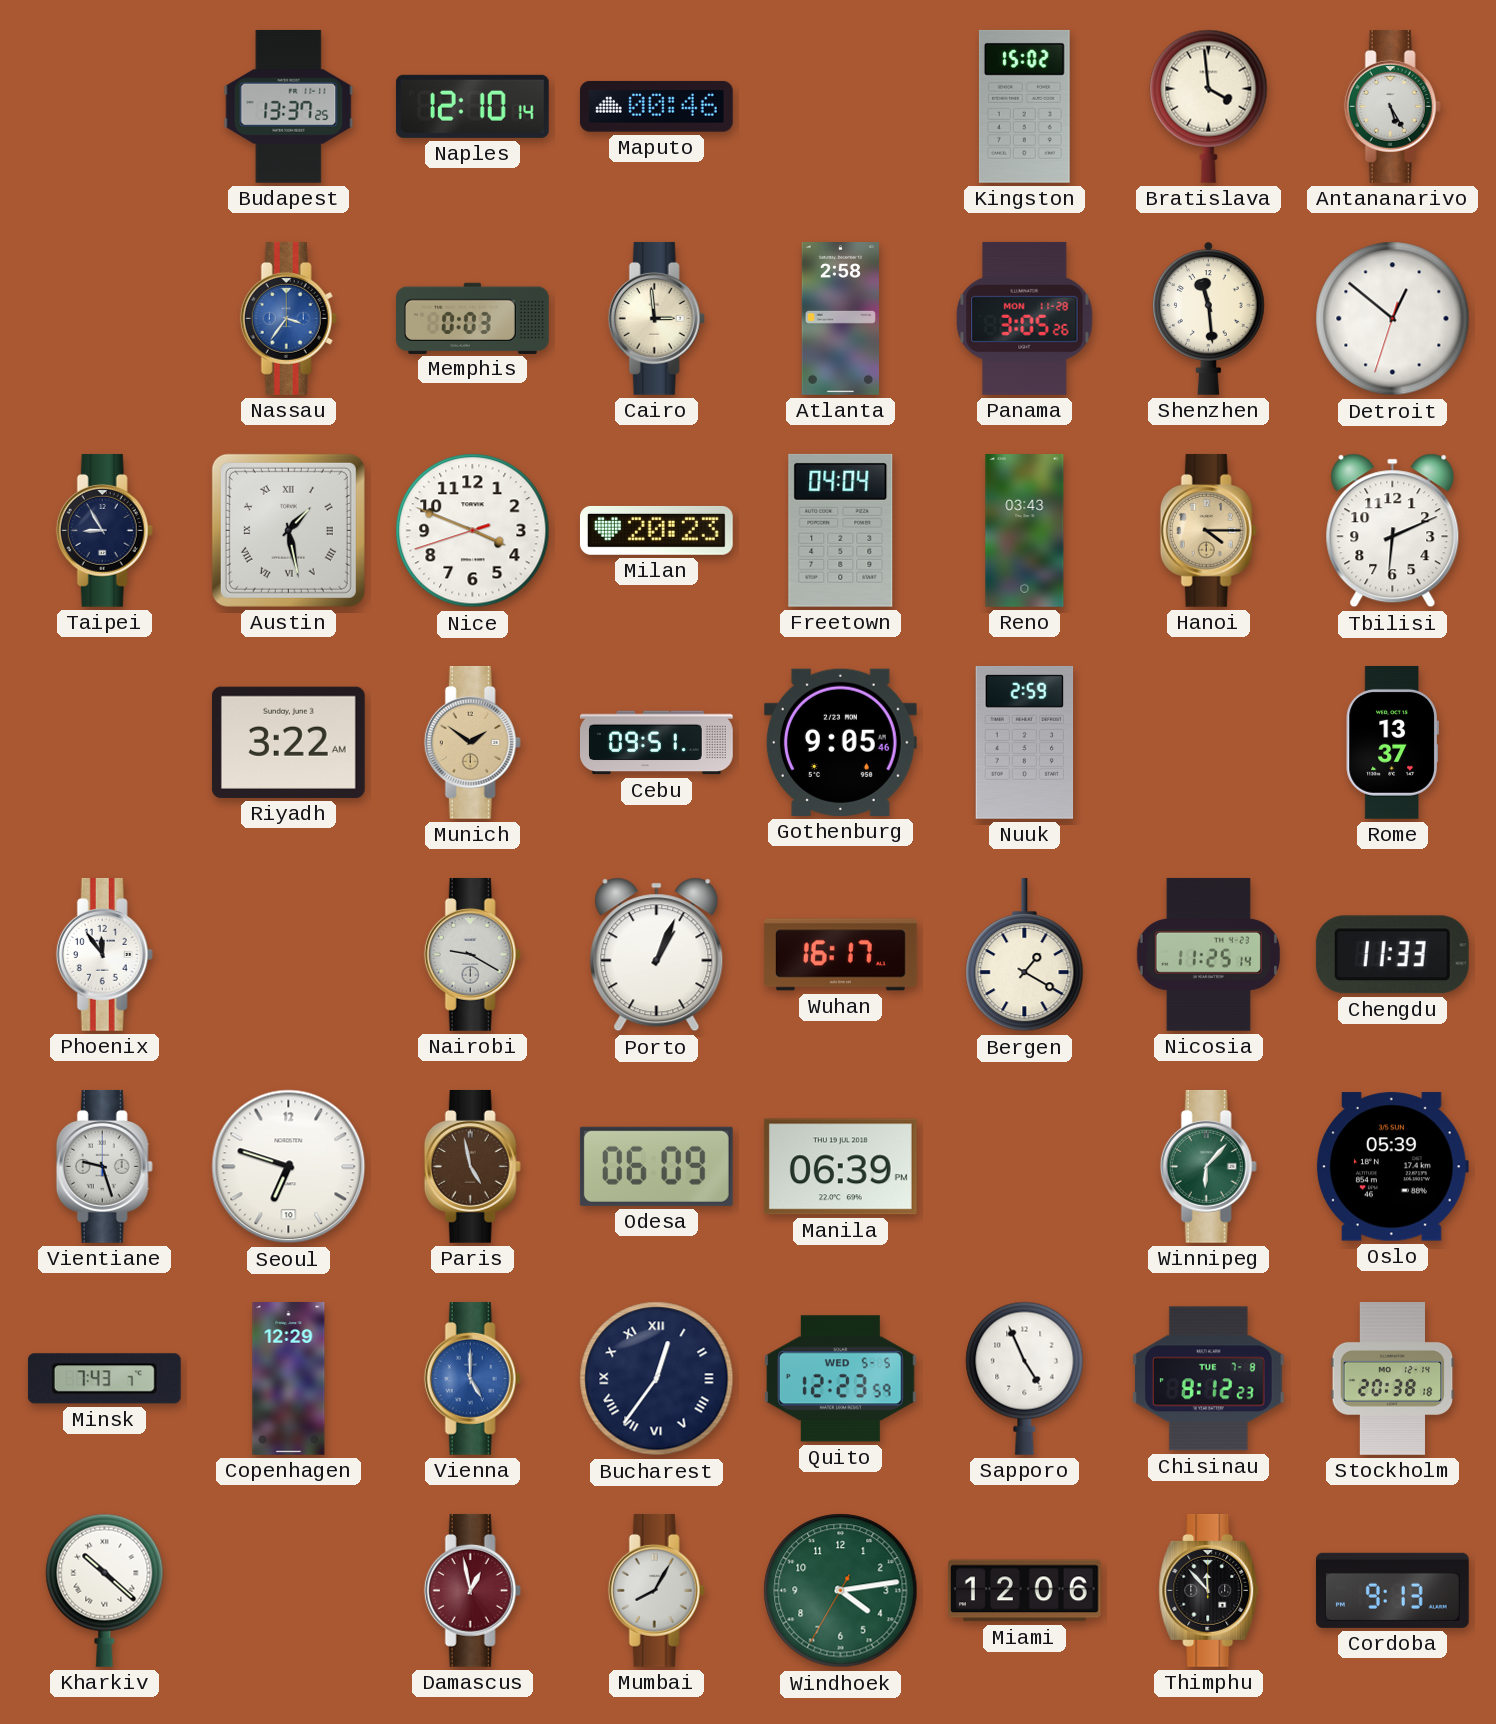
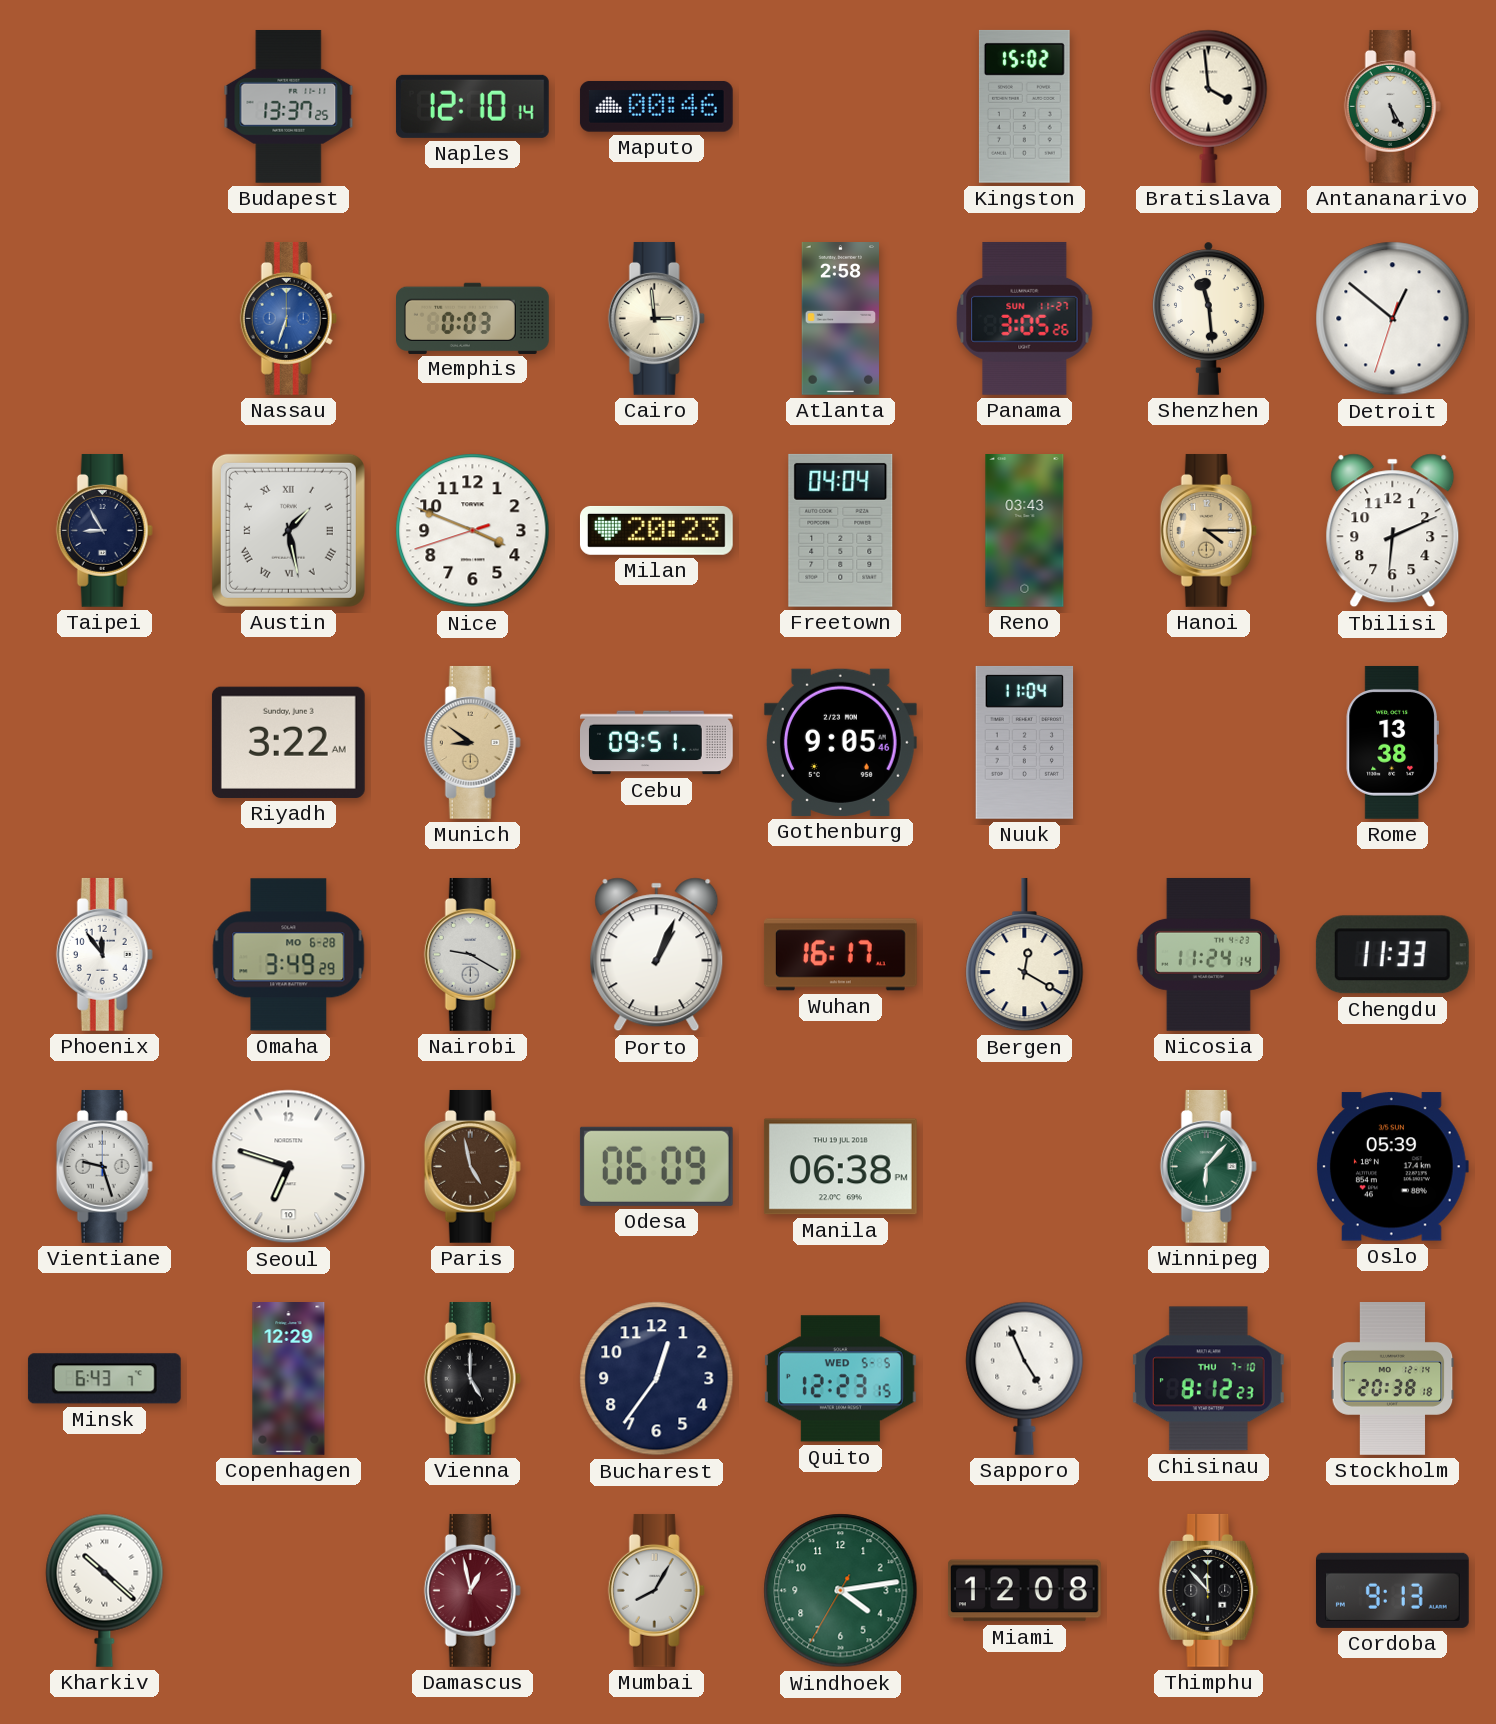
Nassau: 3:36 -> 6:33 (288, 318)
Panama date: MON 11-28 -> SUN 11-27 (1025, 318)
Munich: 1:51 -> 8:51 (472, 742)
Nuuk: 2:59 -> 11:04 (1025, 742)
Rome: 13:37 -> 13:38 (1392, 742)
Omaha: none -> 3:49 (289, 955)
Bergen: 1:20 -> 12:20 (1025, 955)
Nicosia: 11:25 -> 11:24 (1208, 954)
Manila: 06:39 -> 06:38 (840, 1167)
Minsk: 7:43 -> 6:43 (104, 1379)
Vienna dial: blue -> black (472, 1378)
Bucharest numerals: Roman -> Arabic (657, 1379)
Quito: 12:23:59 -> 12:23:15 (840, 1379)
Chisinau date: TUE 7-8 -> THU 7-10 (1208, 1379)
Miami: 12:06 -> 12:08 (1024, 1591)
